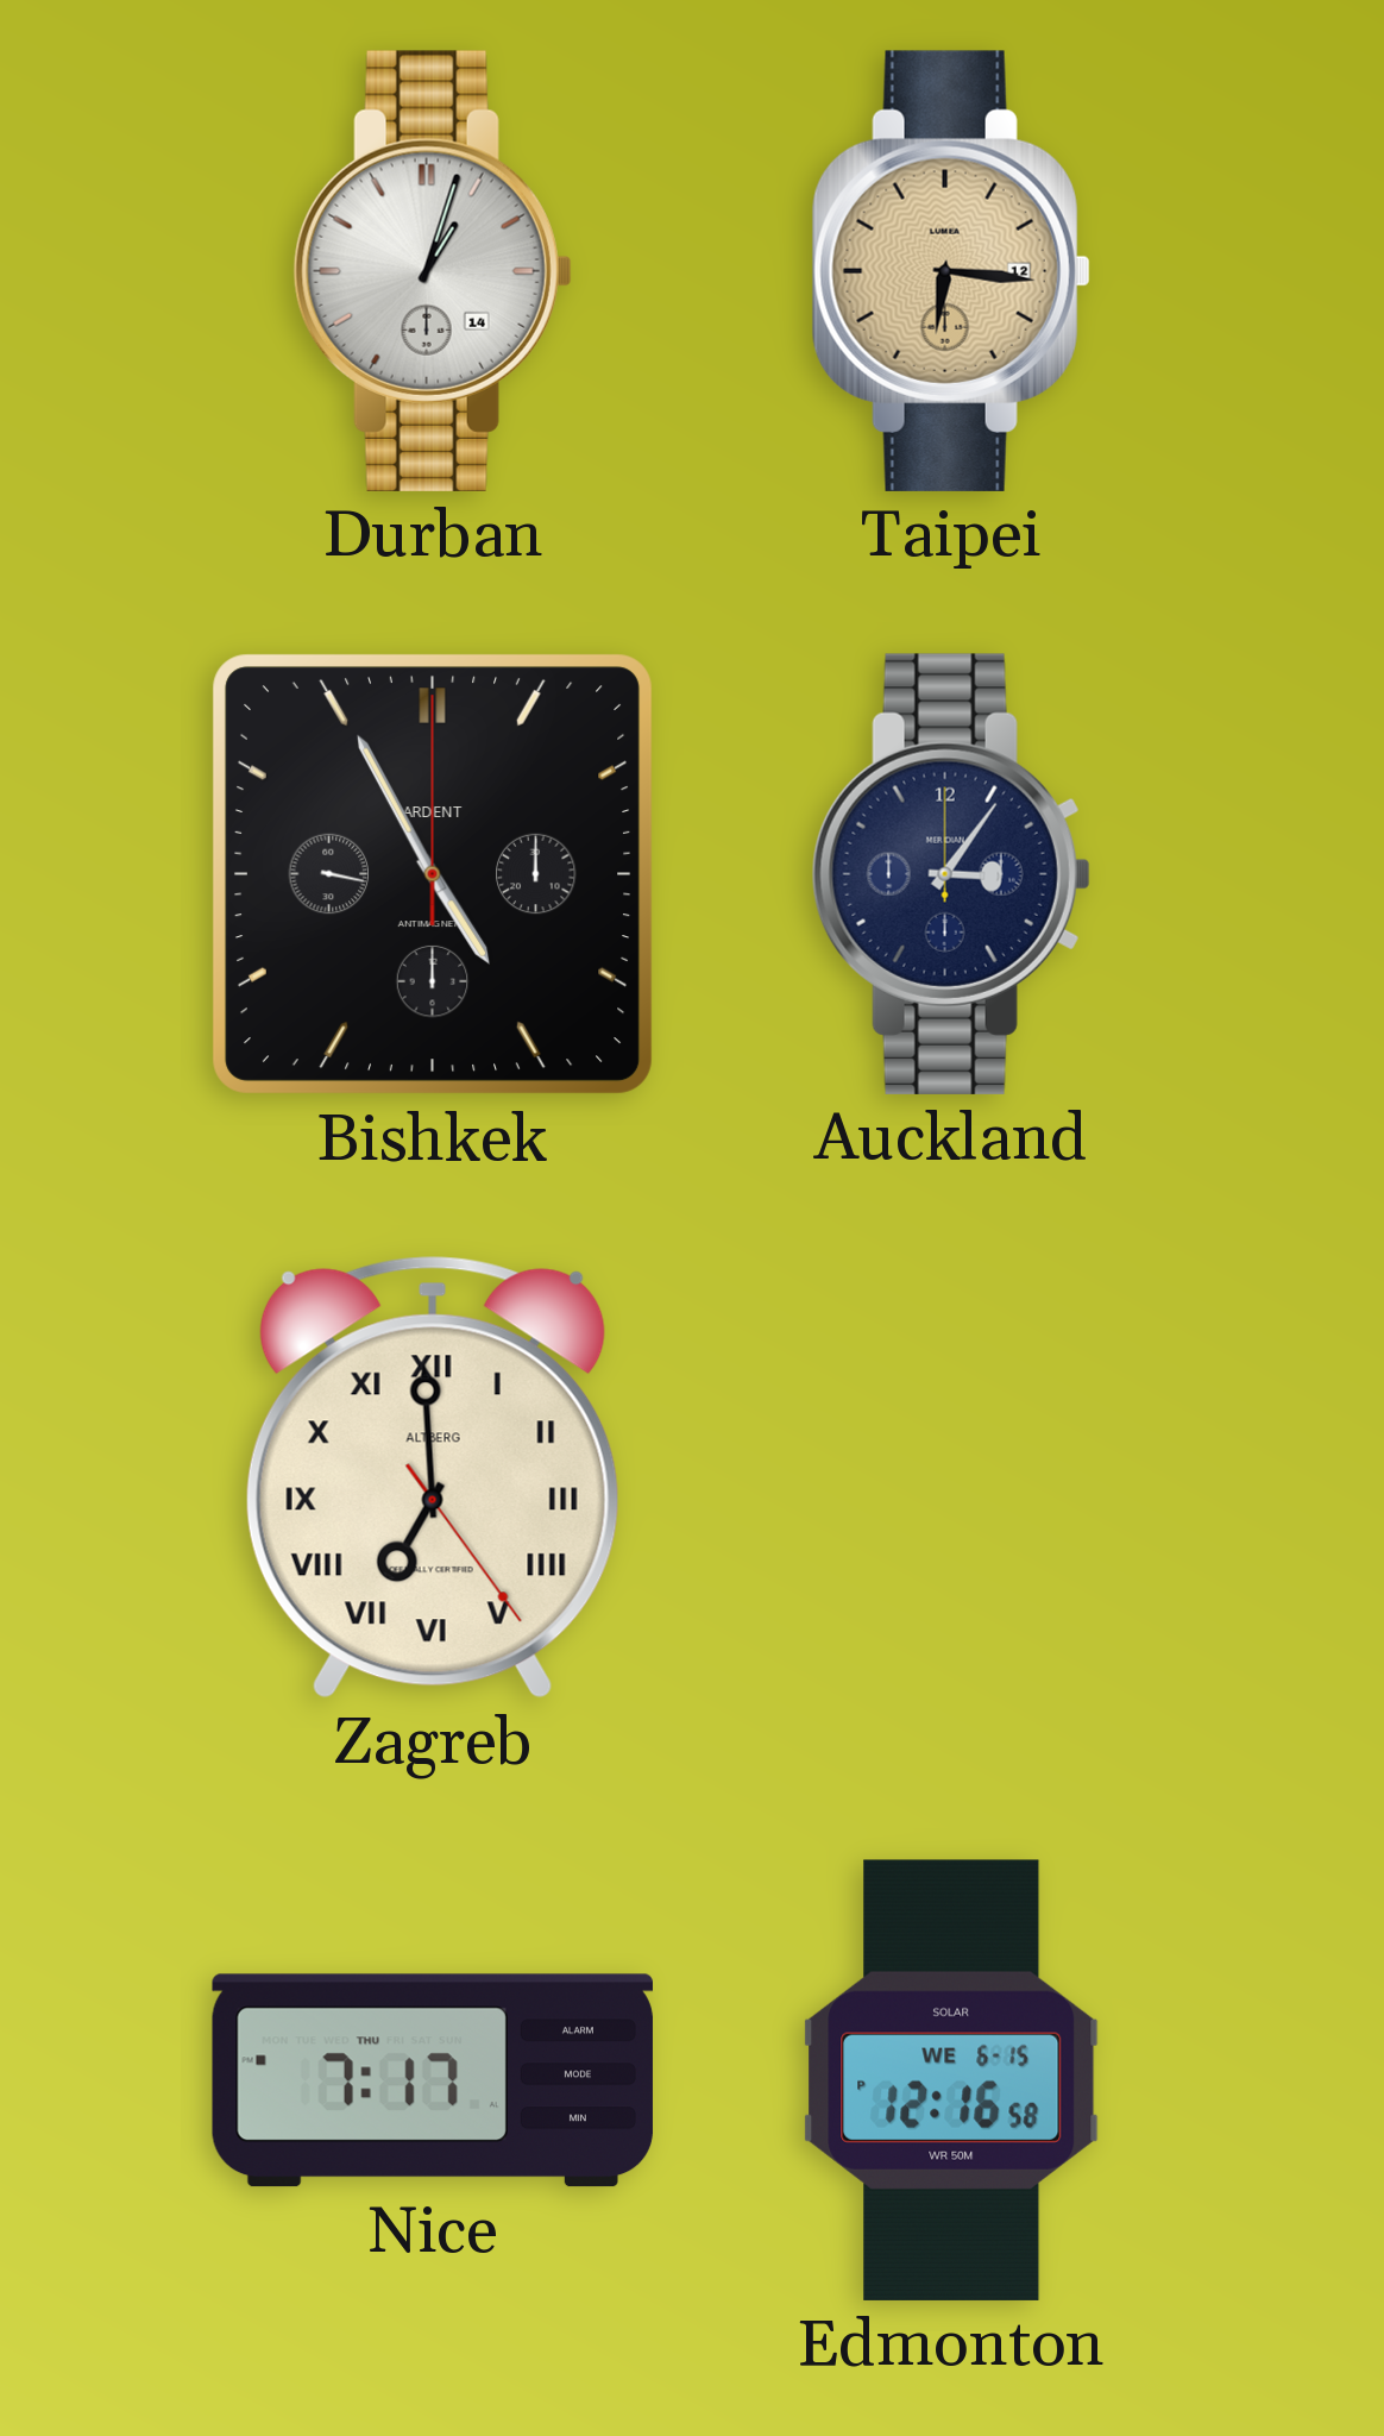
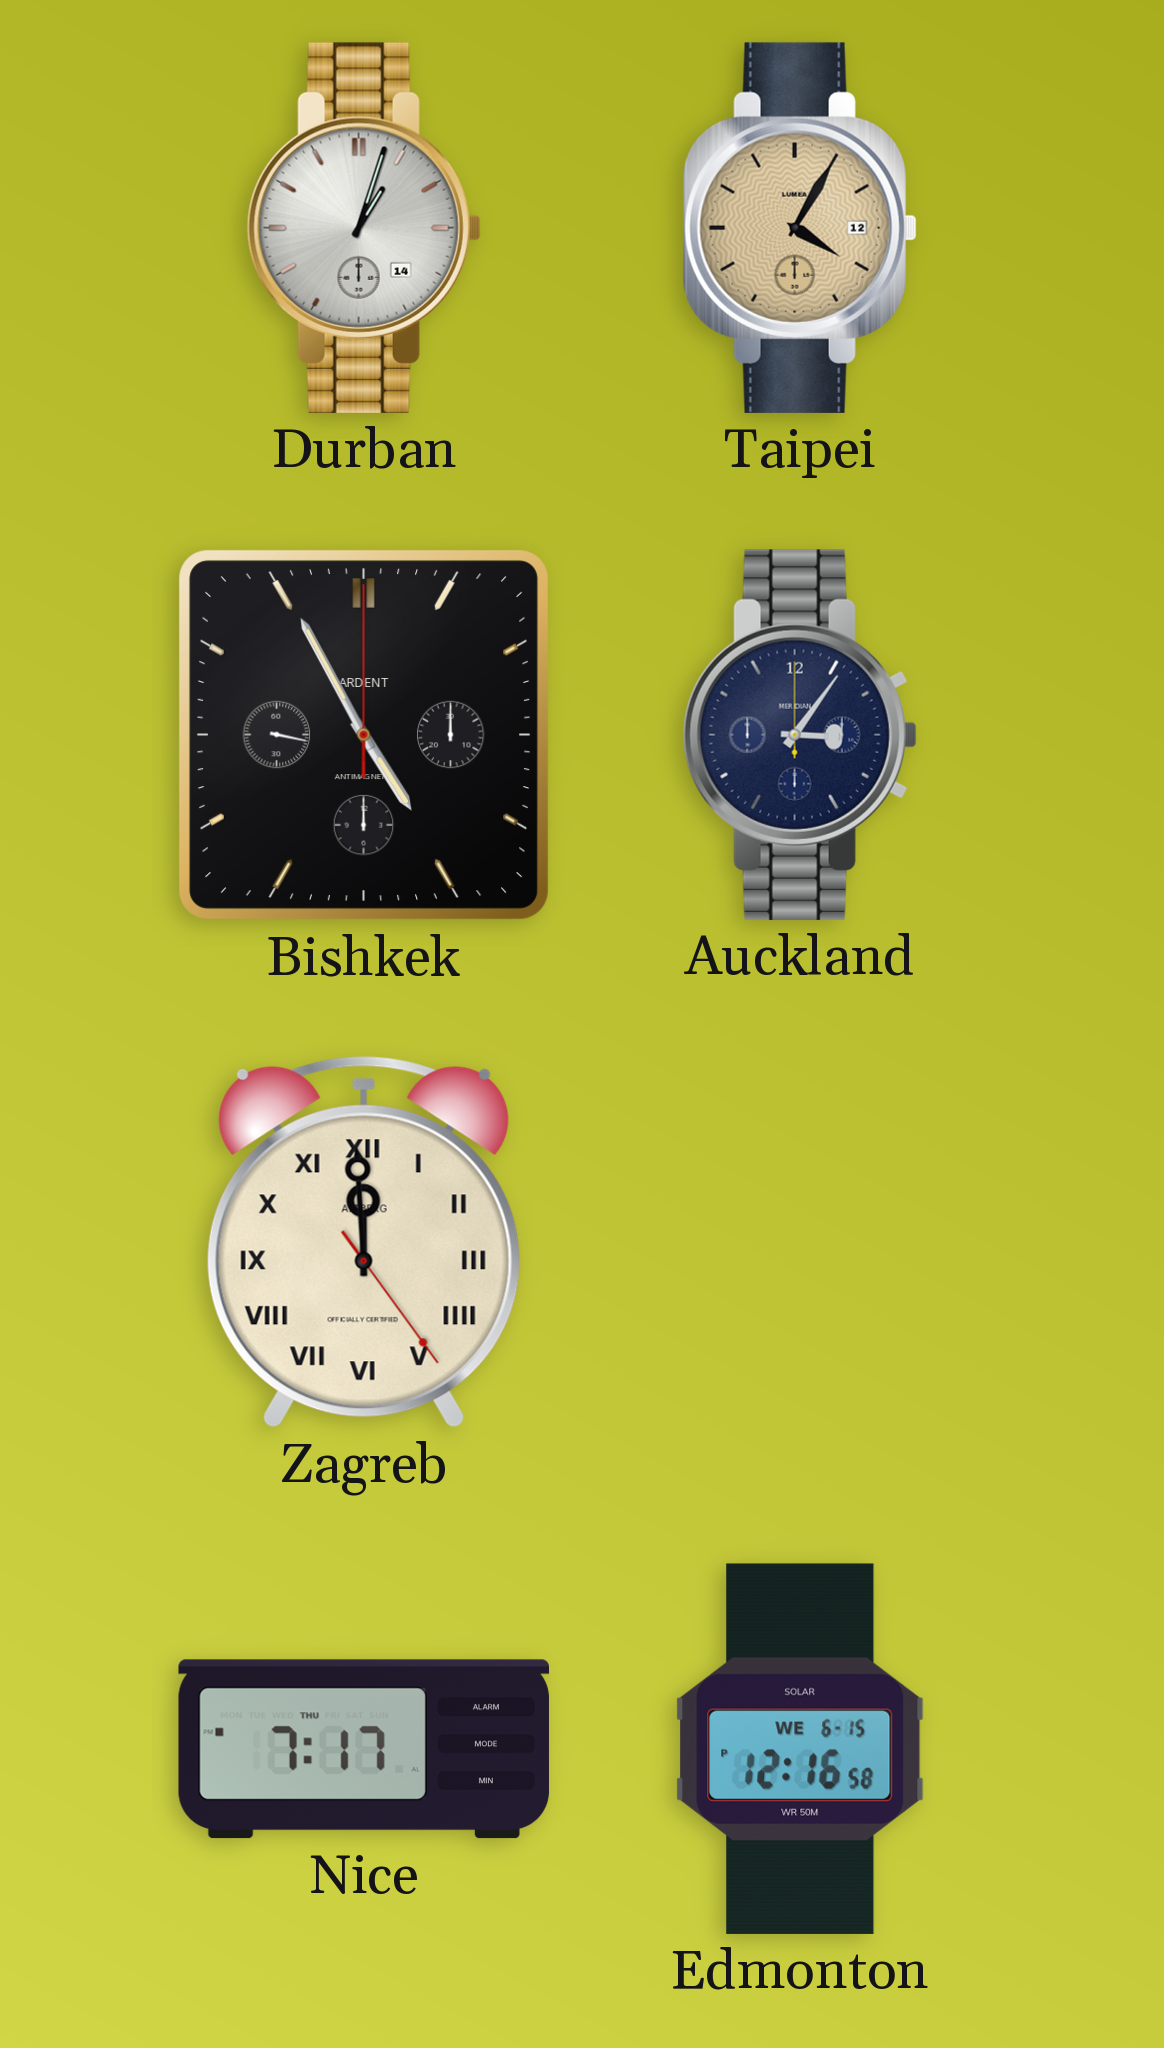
Taipei: 6:16 -> 4:05 (800, 228)
Zagreb: 6:59 -> 11:59 (364, 1242)
